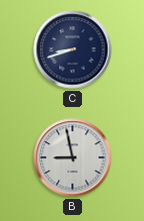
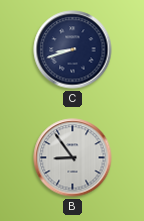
B: 8:58 -> 8:54 (73, 158)
